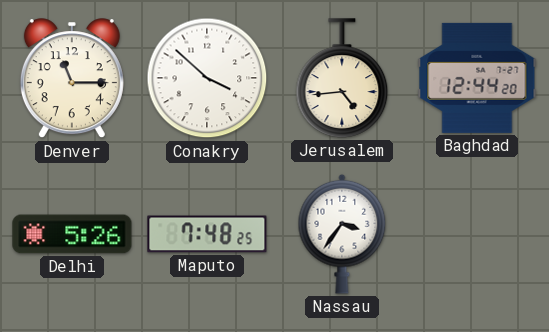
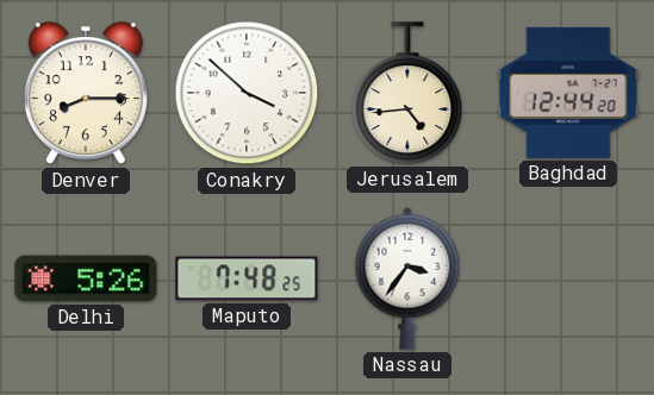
Denver: 11:15 -> 8:15 (86, 94)
